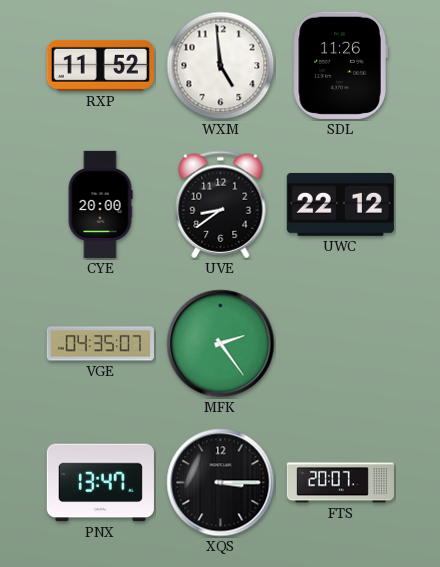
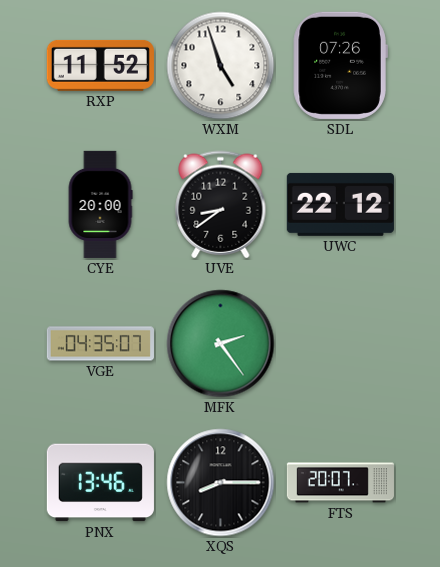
WXM: 4:59 -> 4:57 (221, 66)
SDL: 11:26 -> 07:26 (340, 65)
PNX: 13:47 -> 13:46 (100, 483)
XQS: 3:15 -> 8:15 (221, 483)
